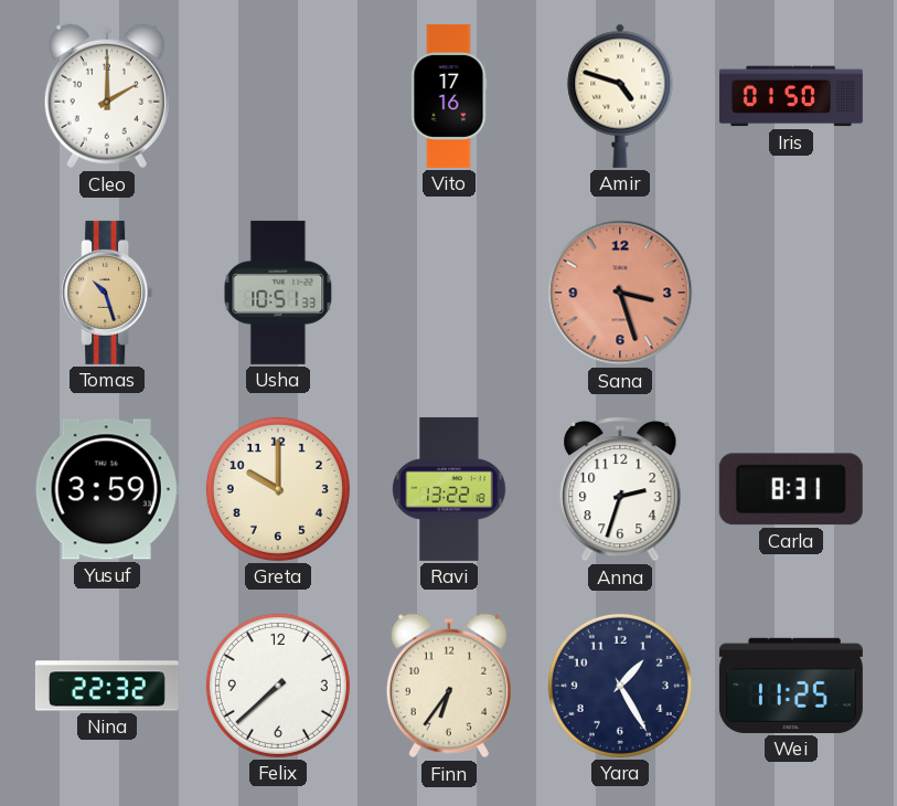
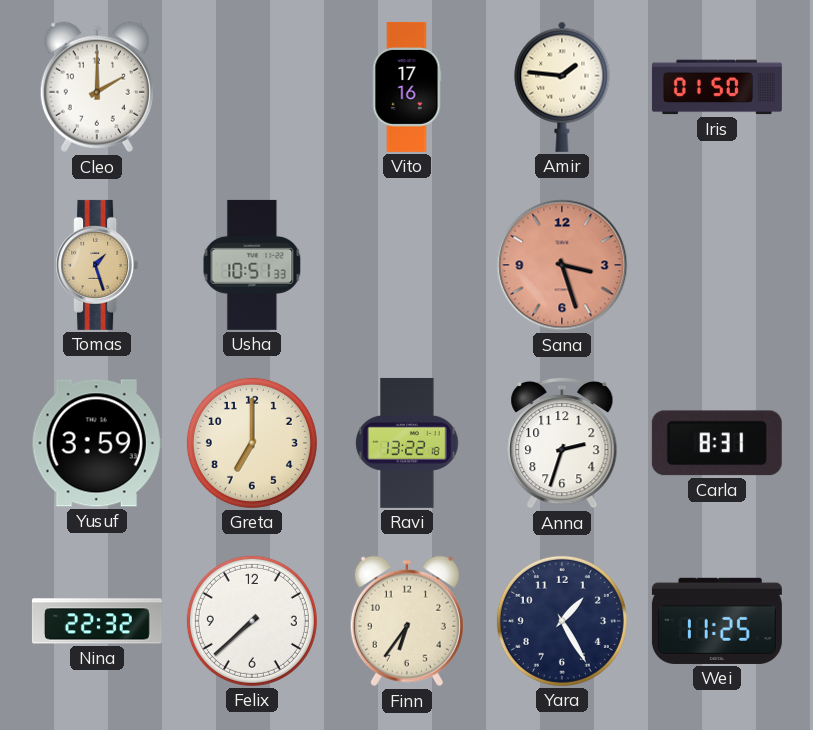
Amir: 4:48 -> 1:46 (562, 87)
Tomas: 10:27 -> 1:27 (97, 265)
Greta: 10:00 -> 7:00 (252, 443)
